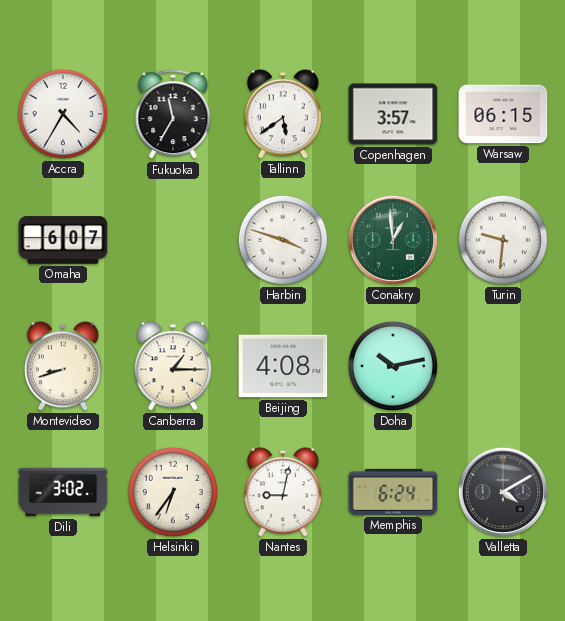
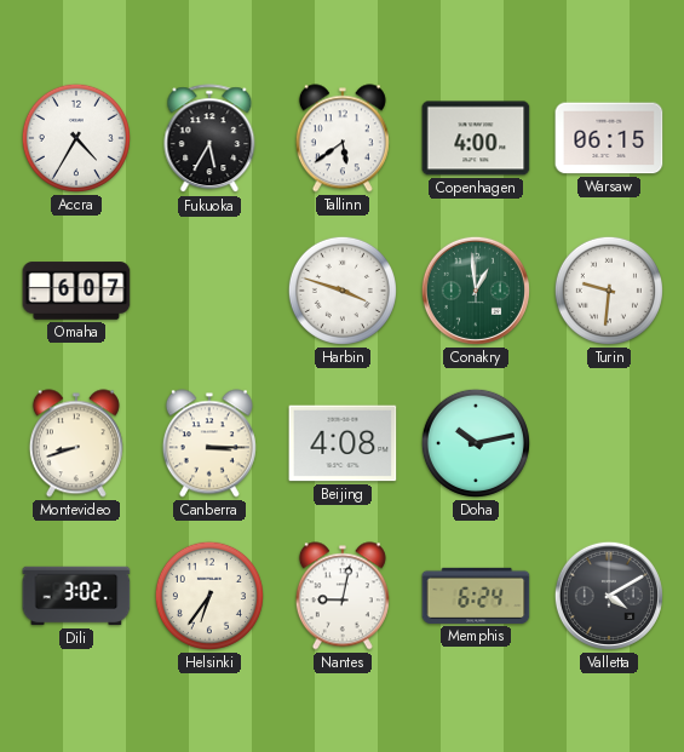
Fukuoka: 11:35 -> 5:35 (209, 139)
Copenhagen: 3:57 -> 4:00 (476, 138)
Canberra: 1:15 -> 3:15 (209, 443)
